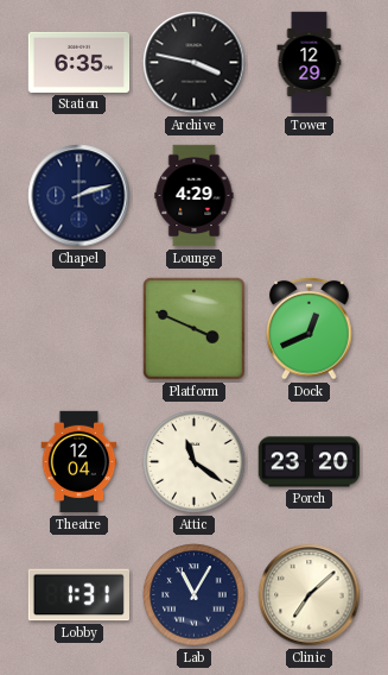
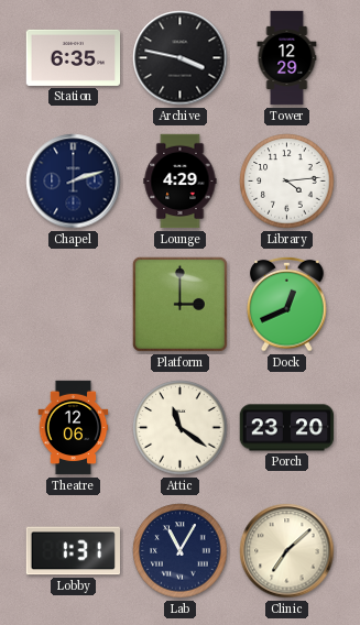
Library: none -> 4:14 (287, 182)
Platform: 3:49 -> 3:00 (179, 304)
Theatre: 12:04 -> 12:06 (74, 428)
